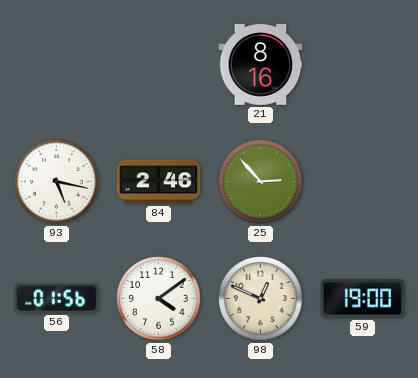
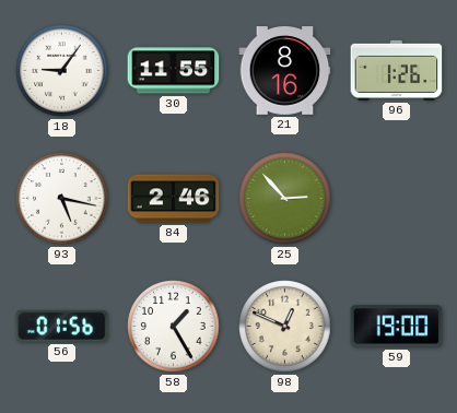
18: none -> 9:06 (62, 71)
30: none -> 11:55 (174, 71)
96: none -> 1:26 (397, 70)
58: 4:09 -> 1:25 (174, 327)
